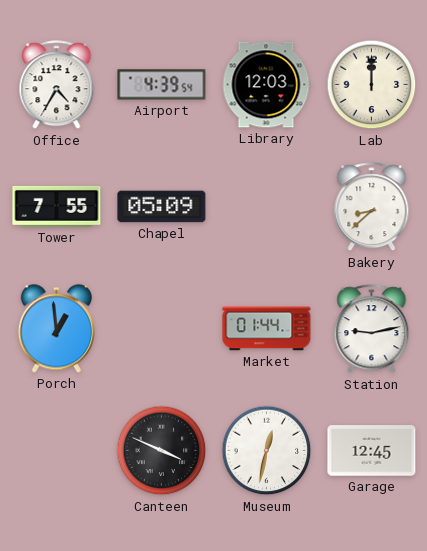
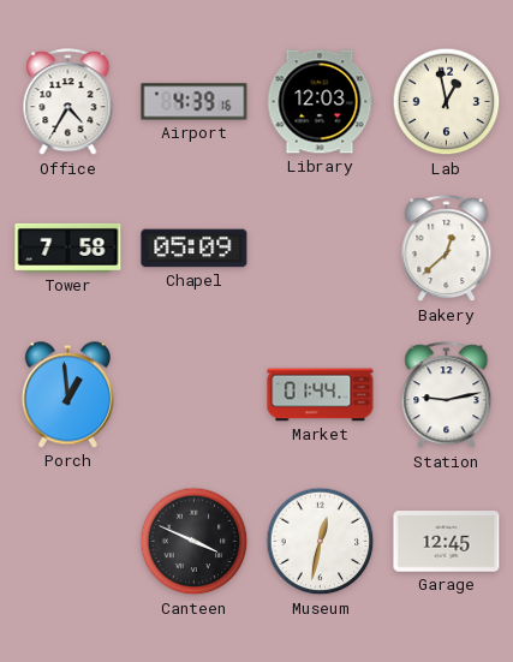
Airport: 4:39:54 -> 4:39:16 (195, 102)
Lab: 12:00 -> 12:58 (447, 102)
Tower: 7:55 -> 7:58 (68, 247)
Bakery: 8:38 -> 12:38 (447, 249)
